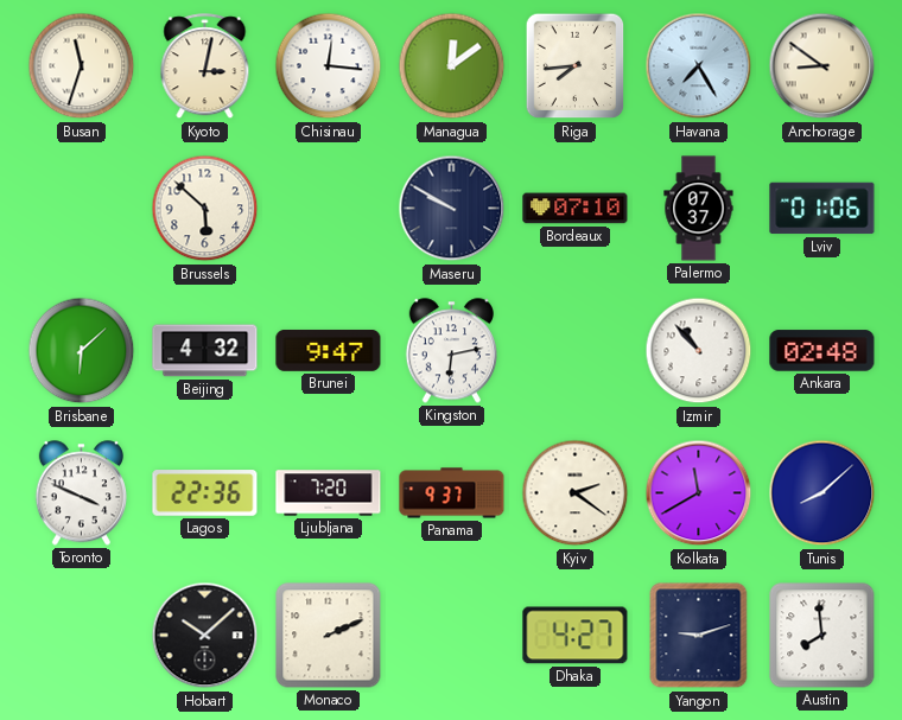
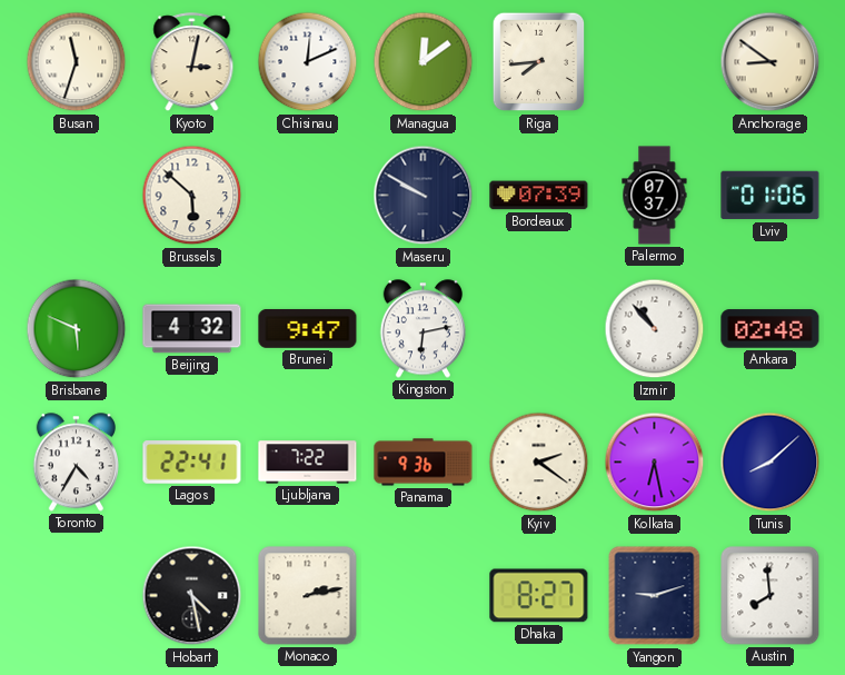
Chisinau: 12:16 -> 12:11 (308, 62)
Havana: 7:25 -> none (699, 66)
Bordeaux: 07:10 -> 07:39 (539, 196)
Brisbane: 6:08 -> 5:49 (77, 329)
Toronto: 3:49 -> 4:35 (76, 463)
Lagos: 22:36 -> 22:41 (192, 463)
Ljubljana: 7:20 -> 7:22 (308, 463)
Panama: 9:37 -> 9:36 (424, 463)
Kolkata: 11:40 -> 6:28 (655, 463)
Hobart: 10:08 -> 4:28 (192, 596)
Monaco: 2:11 -> 2:13 (308, 596)
Dhaka: 4:27 -> 8:27 (539, 596)
